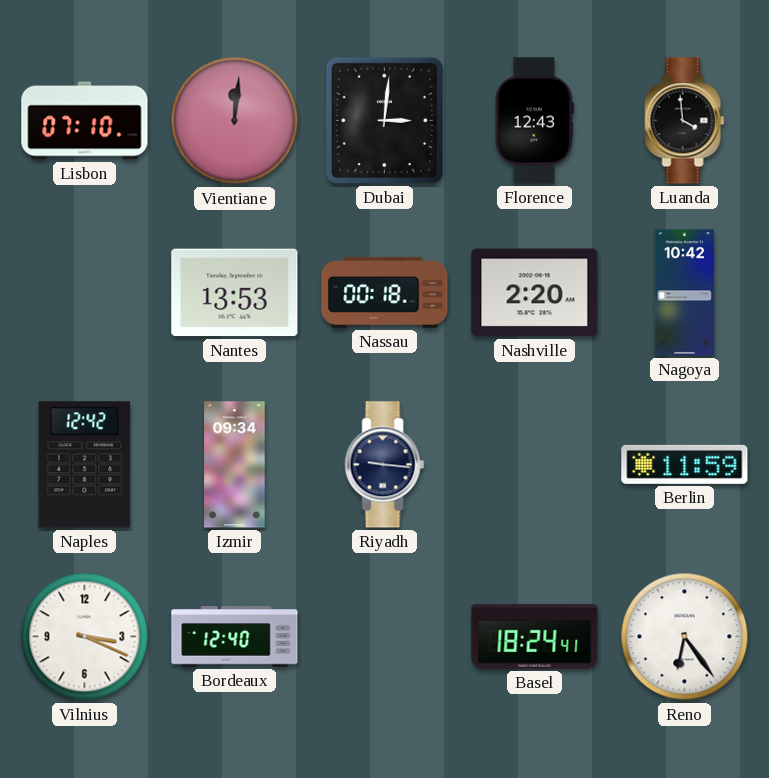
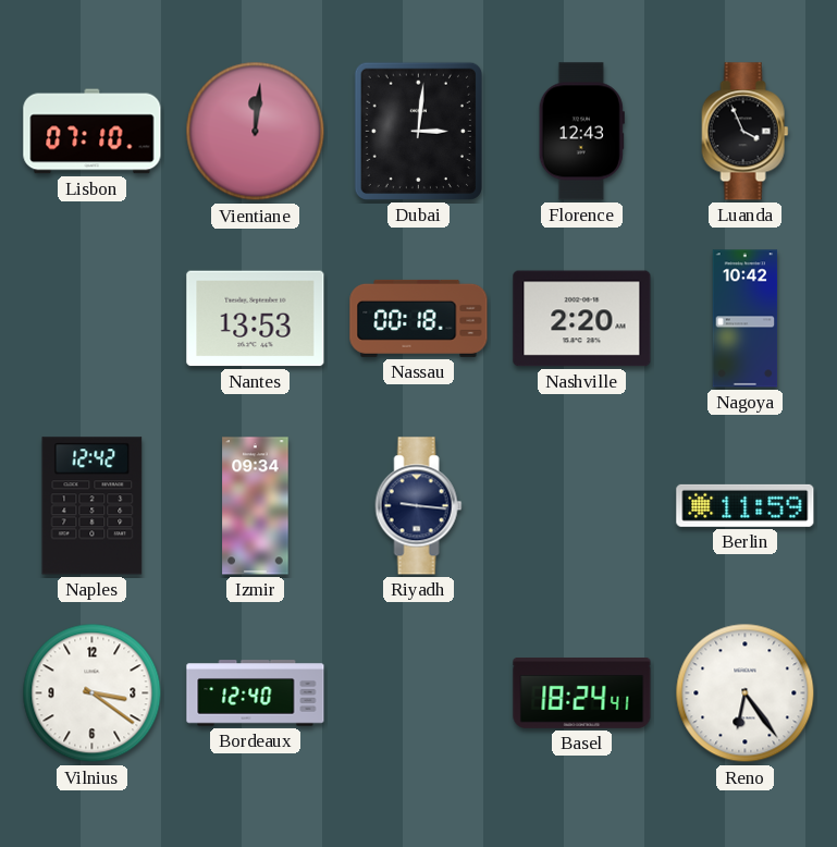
Luanda: 3:59 -> 3:56 (746, 132)
Vilnius: 3:19 -> 3:21 (93, 693)
